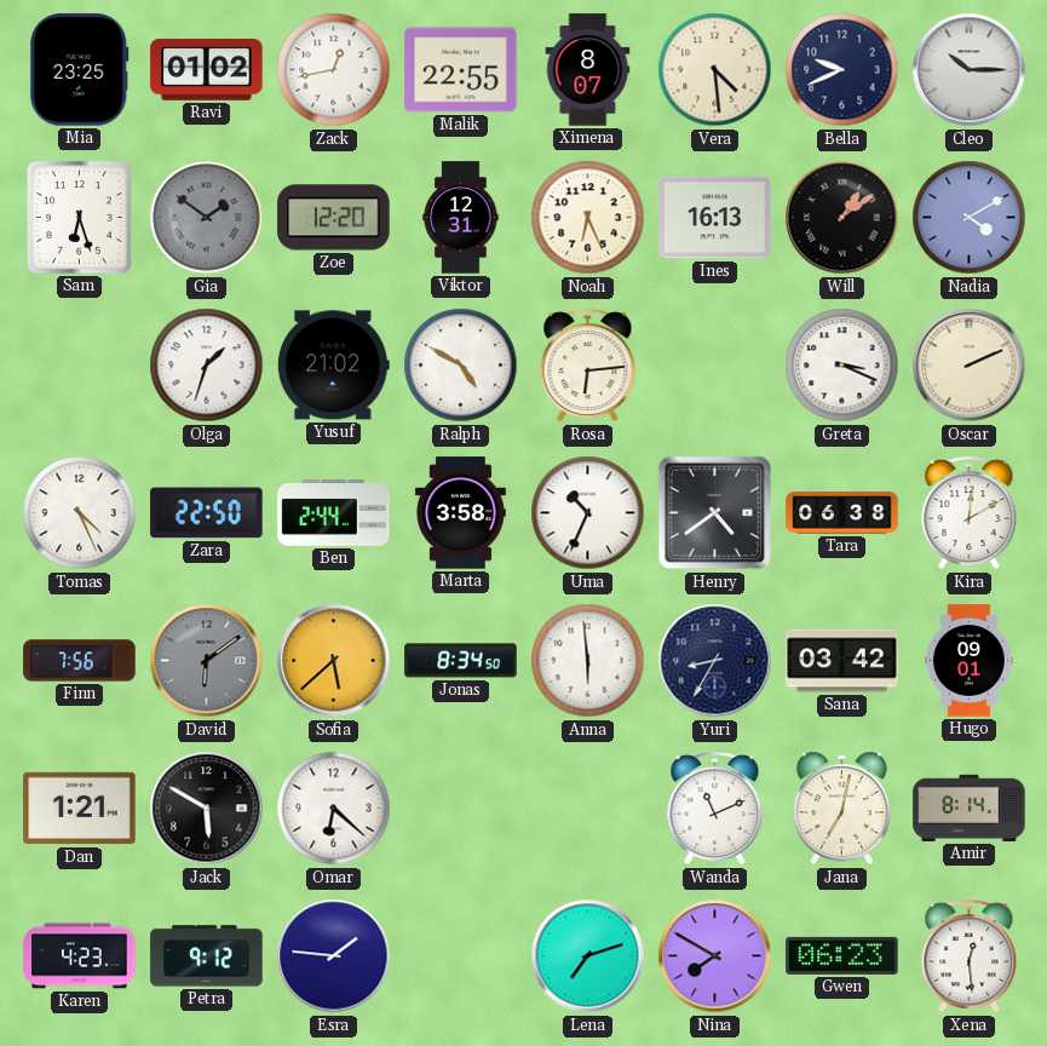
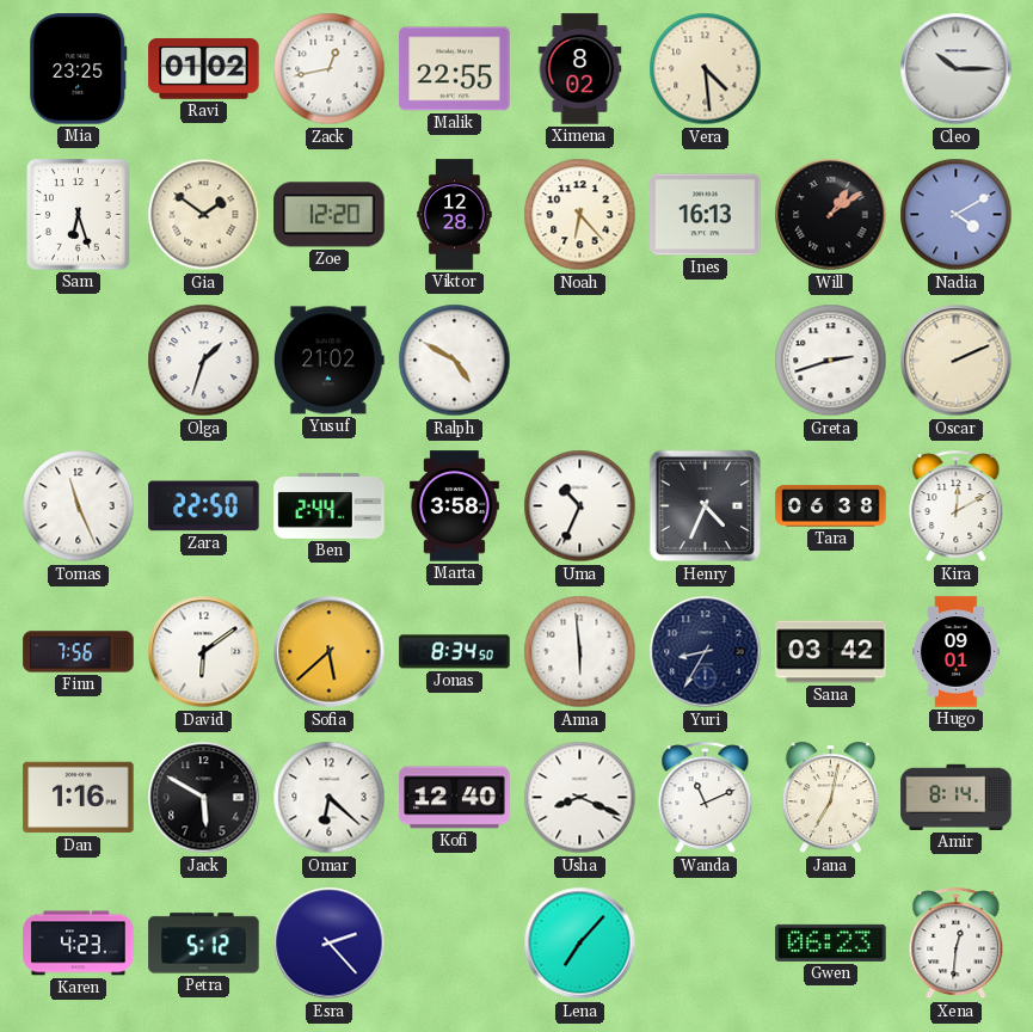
Ximena: 8:07 -> 8:02 (580, 69)
Bella: 9:41 -> none (842, 70)
Gia dial: grey -> cream (204, 215)
Viktor: 12:31 -> 12:28 (455, 215)
Noah: 6:26 -> 6:23 (580, 215)
Rosa: 6:14 -> none (588, 366)
Greta: 3:19 -> 2:42 (831, 361)
Tomas: 4:26 -> 11:26 (79, 506)
Henry: 4:39 -> 4:34 (706, 506)
David dial: grey -> white (204, 652)
Dan: 1:21 -> 1:16 (79, 798)
Kofi: none -> 12:40 (455, 798)
Usha: none -> 8:19 (580, 798)
Petra: 9:12 -> 5:12 (204, 944)
Esra: 1:46 -> 2:23 (330, 944)
Lena: 7:12 -> 7:07 (580, 944)
Nina: 7:50 -> none (715, 956)
Xena: 12:29 -> 12:31 (957, 944)
